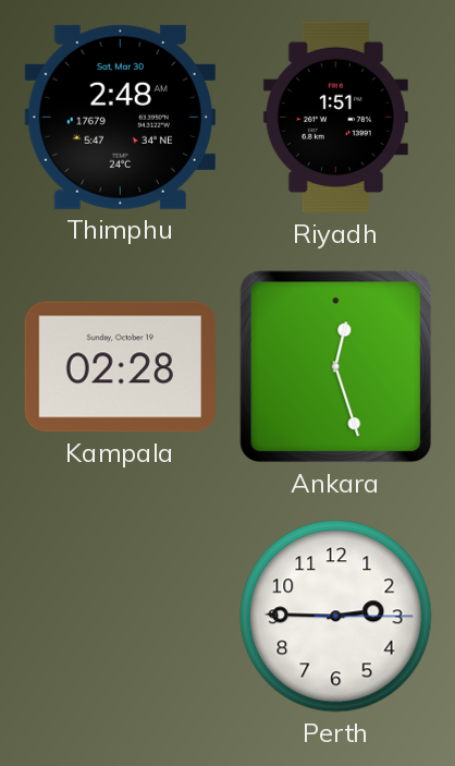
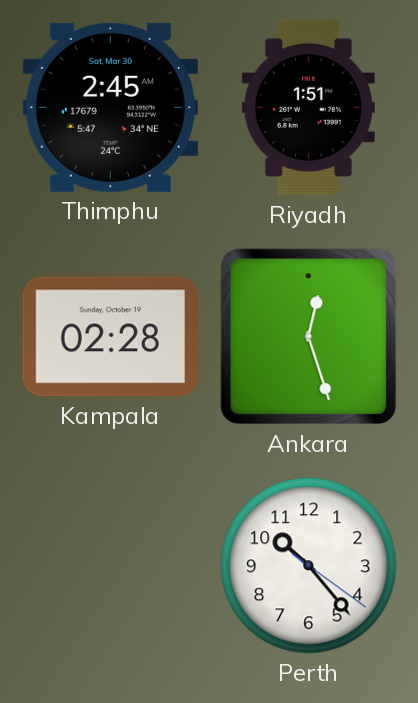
Thimphu: 2:48 -> 2:45 (110, 107)
Perth: 2:45 -> 10:23 (309, 566)
